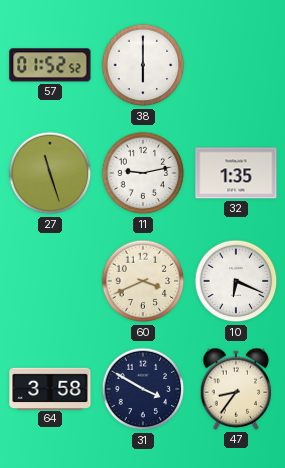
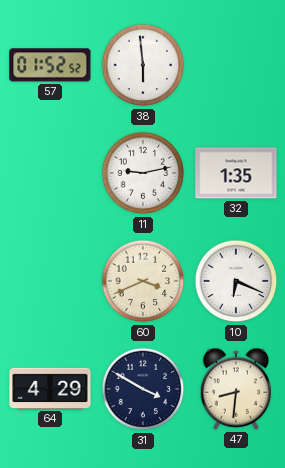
38: 6:00 -> 5:59 (143, 65)
27: 11:27 -> none (50, 173)
64: 3:58 -> 4:29 (50, 388)
47: 8:36 -> 8:31 (236, 389)
